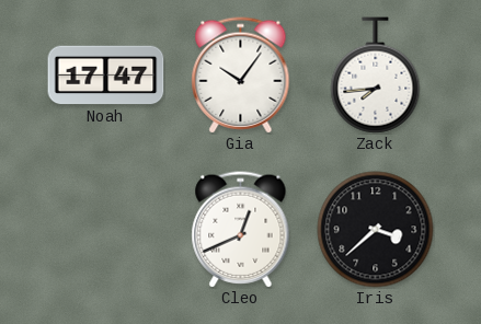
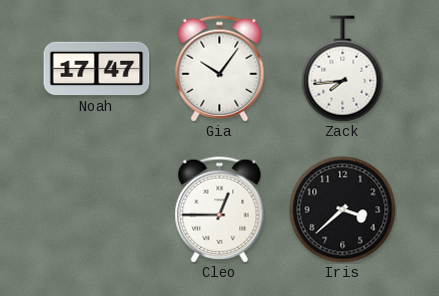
Cleo: 12:41 -> 12:45 (220, 210)
